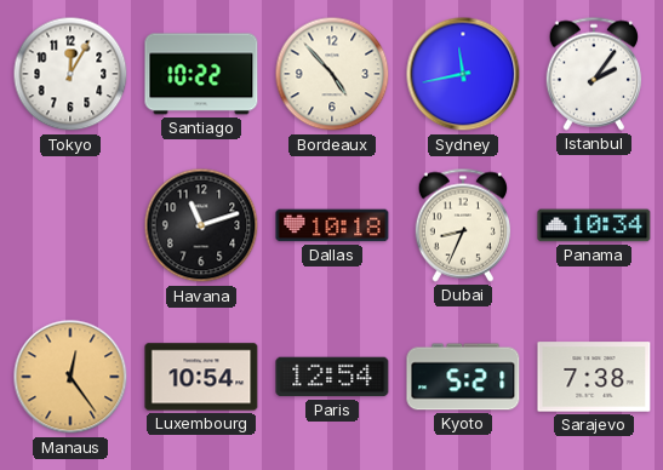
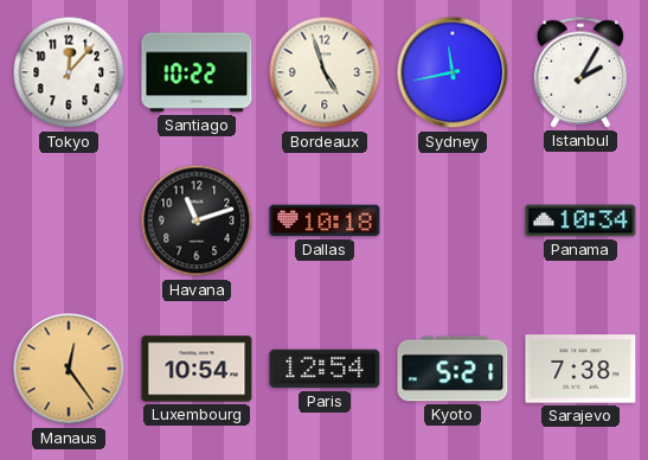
Tokyo: 12:05 -> 12:07 (69, 72)
Bordeaux: 4:53 -> 4:57 (325, 72)
Istanbul: 2:06 -> 2:05 (579, 72)
Dubai: 8:34 -> none (462, 225)
